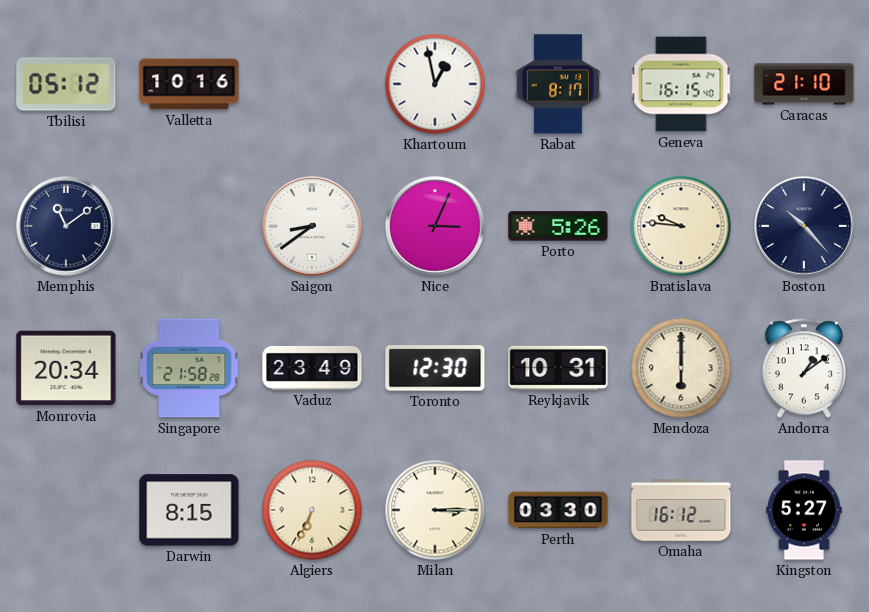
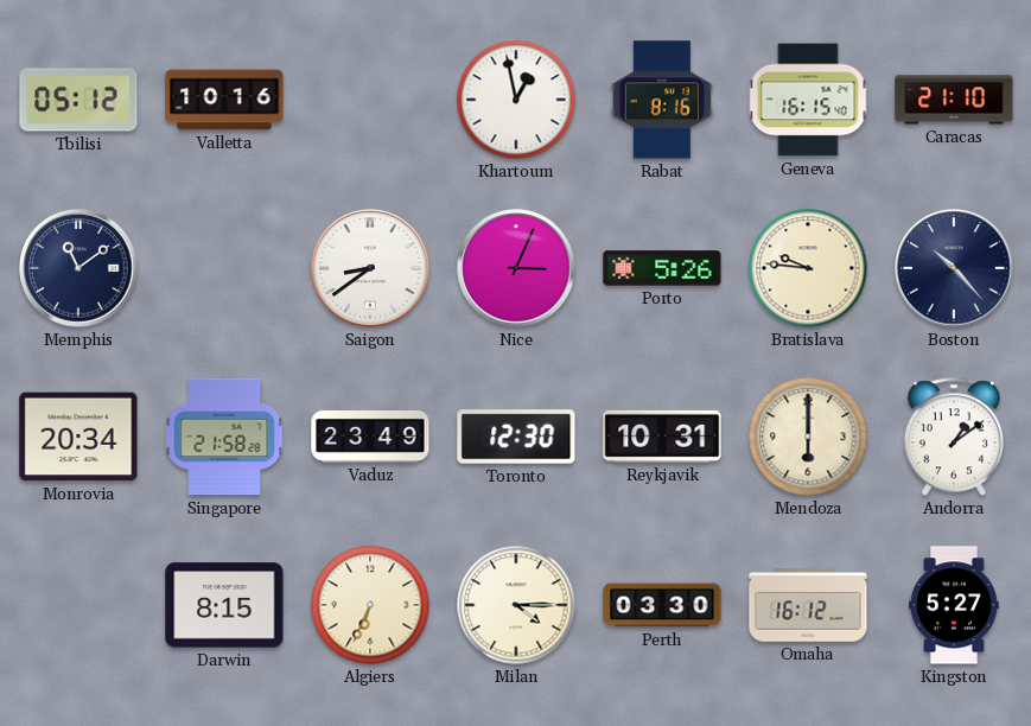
Rabat: 8:17 -> 8:16 (662, 100)
Milan: 3:15 -> 4:15 (516, 605)
